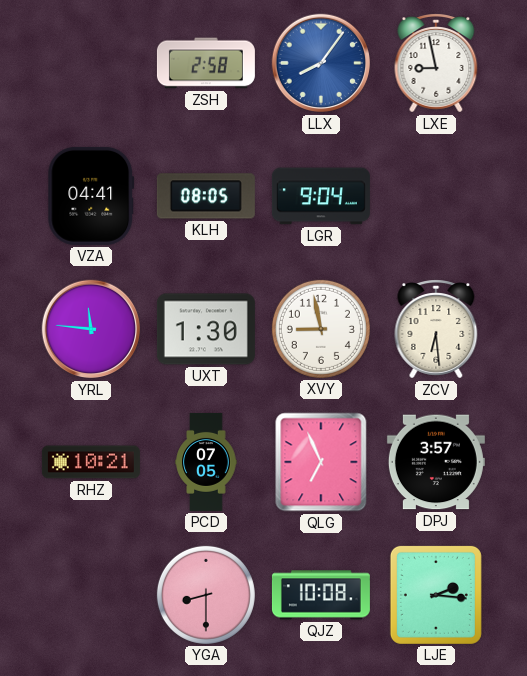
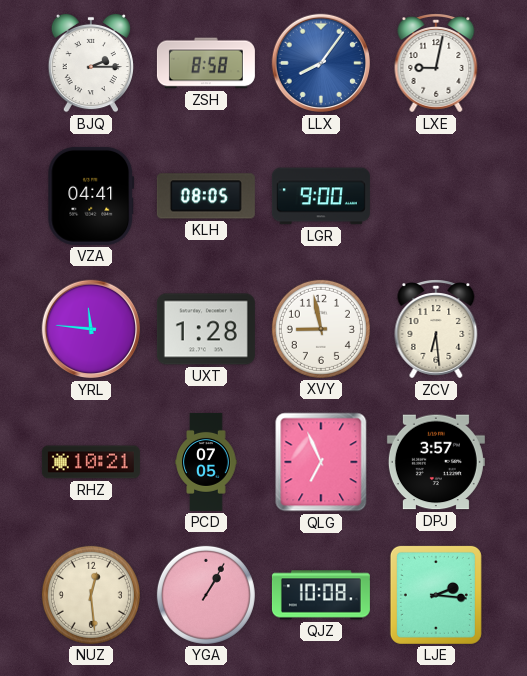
BJQ: none -> 2:15 (91, 63)
ZSH: 2:58 -> 8:58 (206, 63)
LXE: 8:58 -> 9:02 (436, 63)
LGR: 9:04 -> 9:00 (321, 196)
UXT: 1:30 -> 1:28 (206, 329)
NUZ: none -> 12:29 (91, 595)
YGA: 8:30 -> 1:05 (206, 595)
